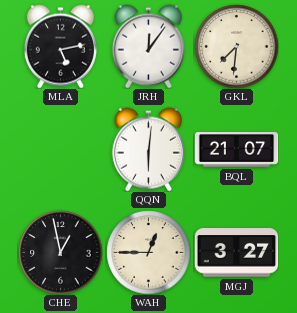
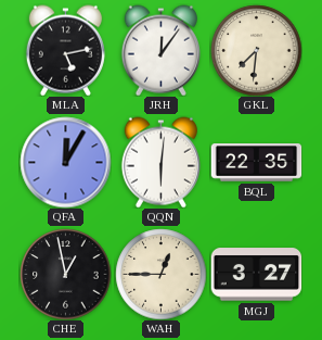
QFA: none -> 12:05 (65, 162)
BQL: 21:07 -> 22:35 (256, 163)
